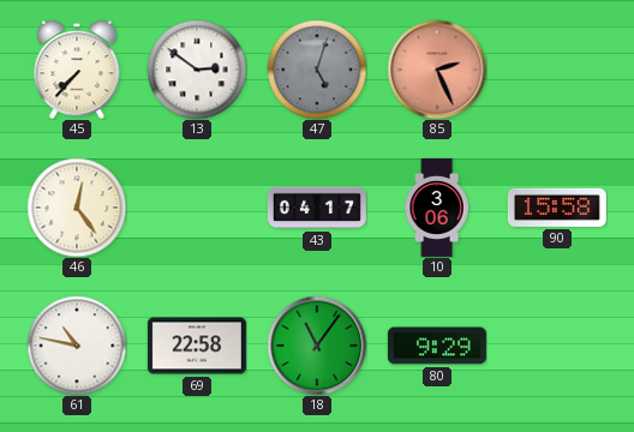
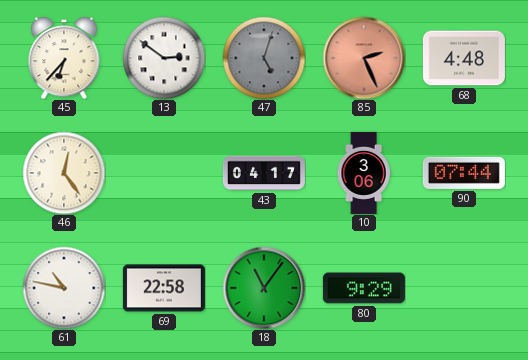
45: 7:37 -> 6:37 (64, 58)
68: none -> 4:48 (464, 58)
90: 15:58 -> 07:44 (464, 173)
